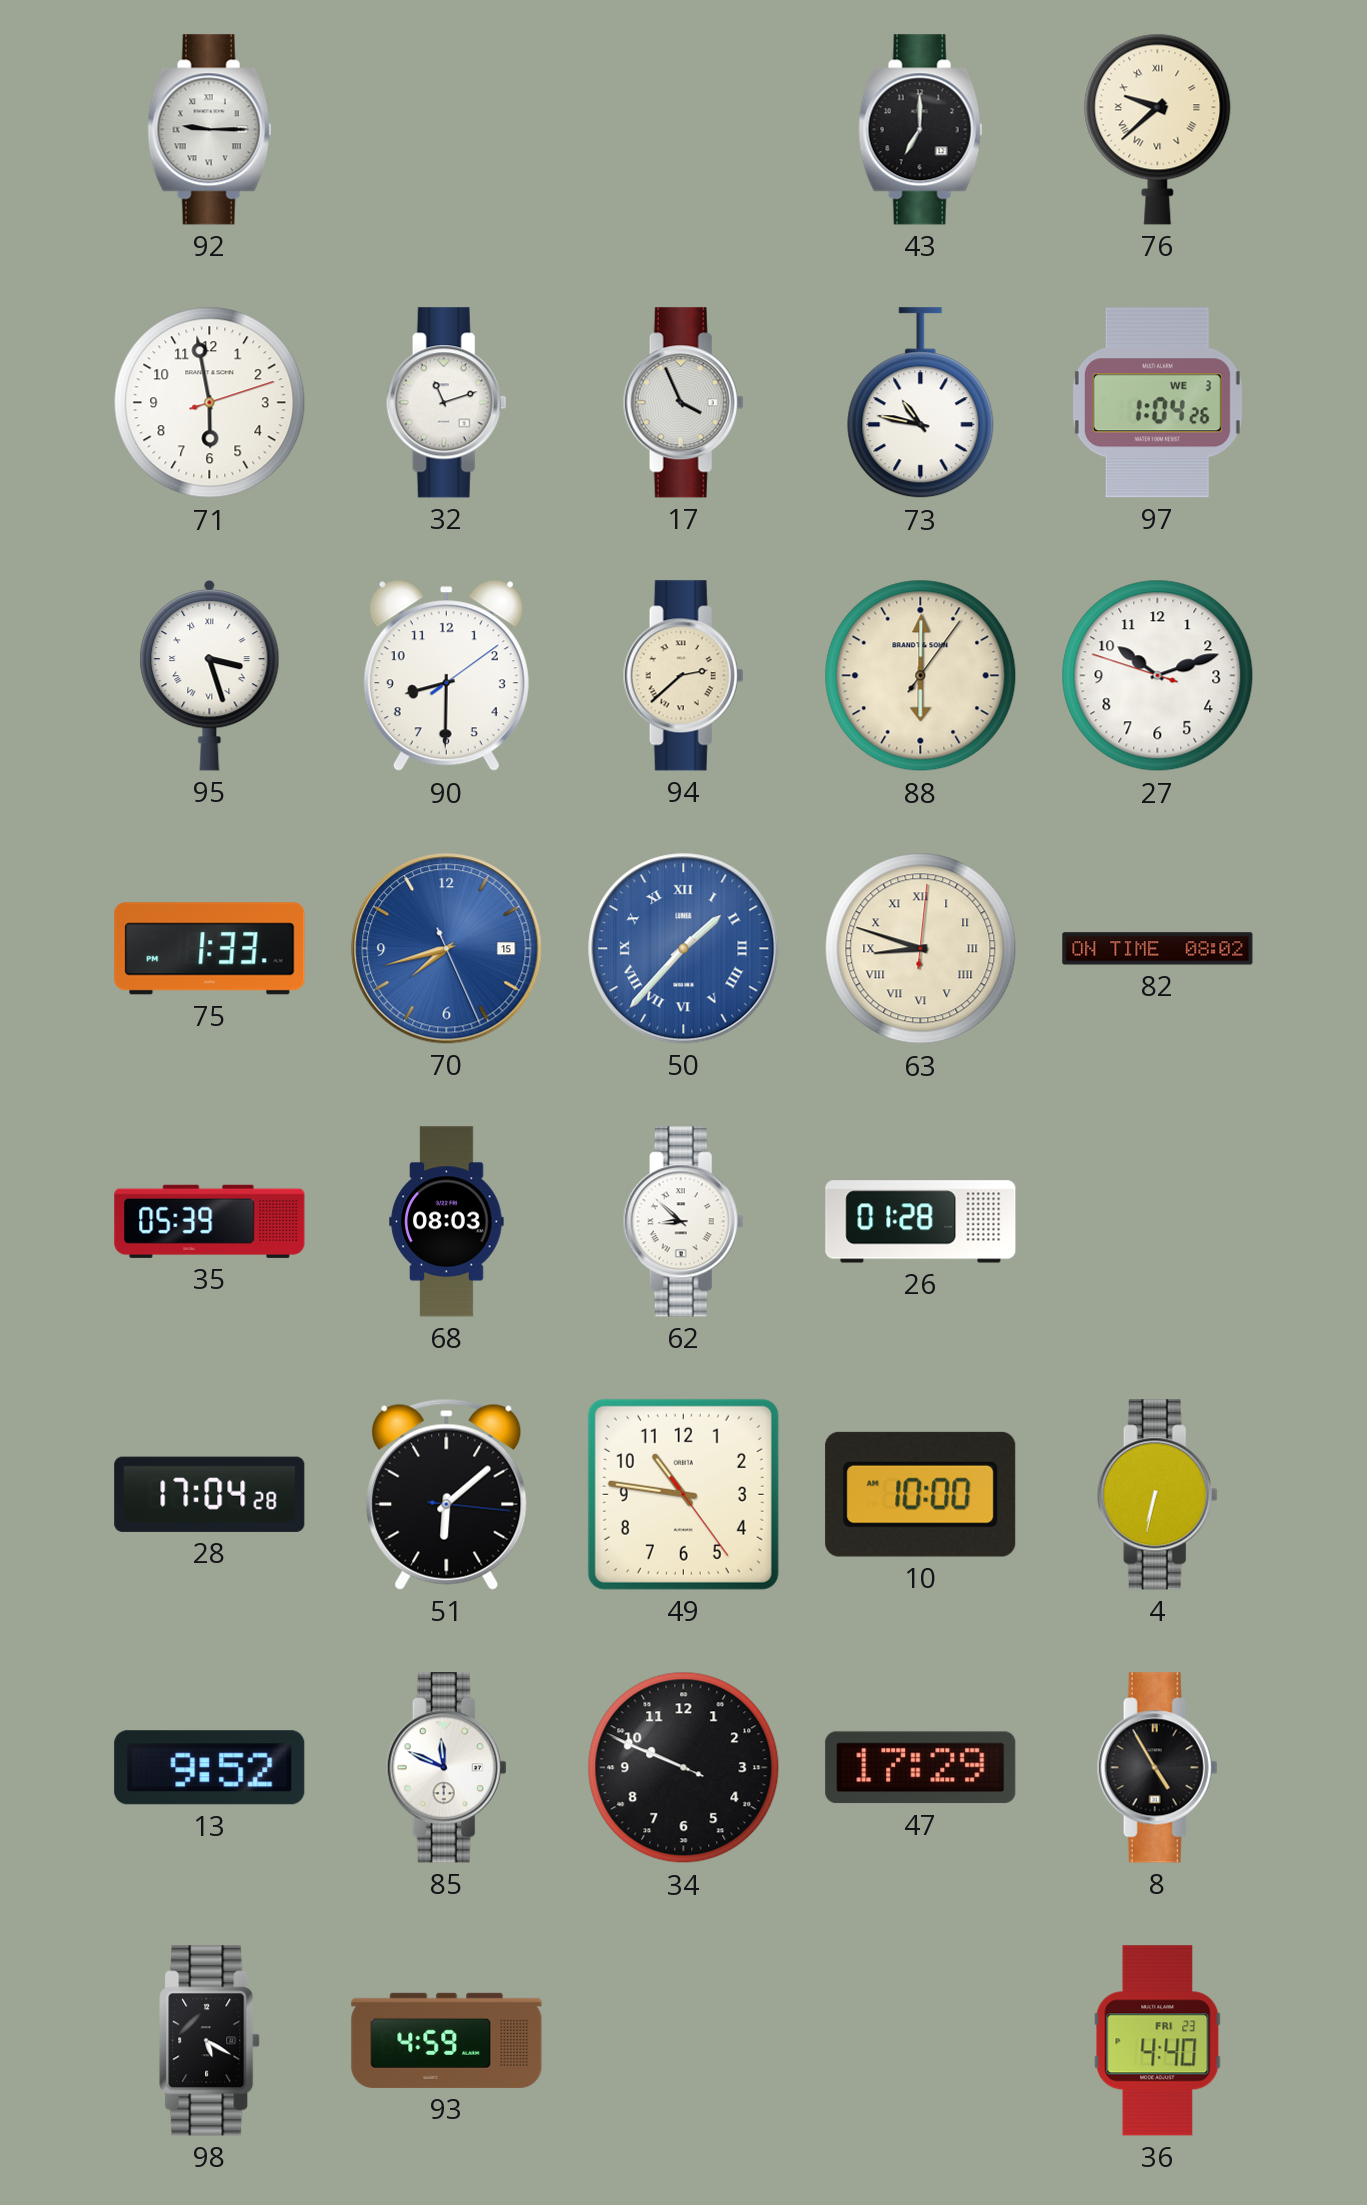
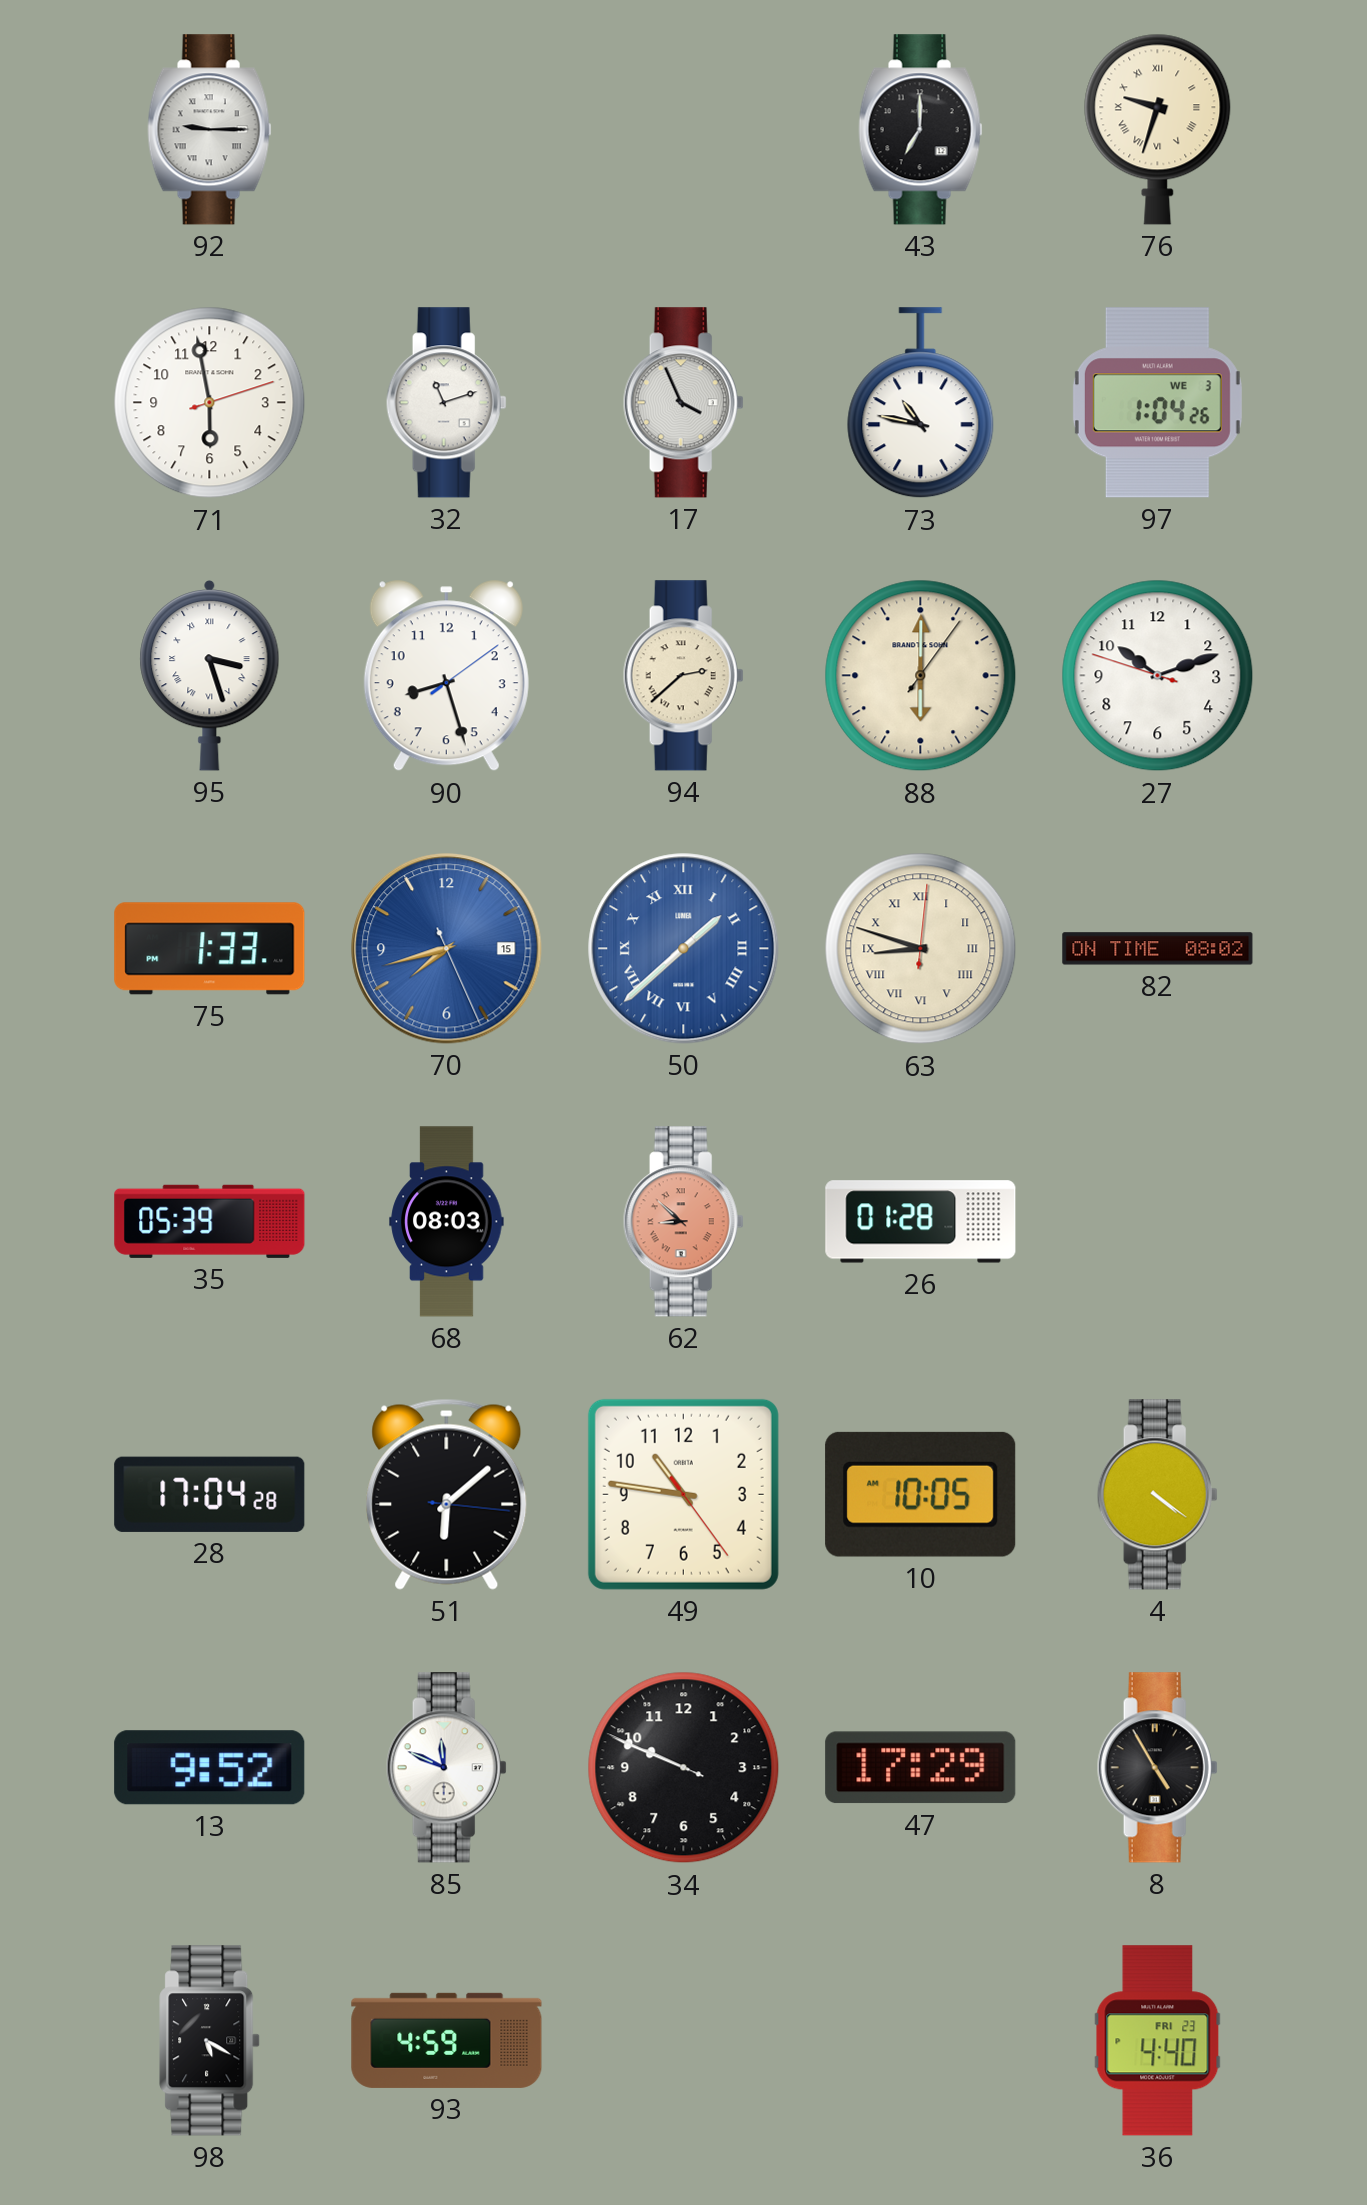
76: 9:38 -> 9:33 (1158, 129)
90: 8:30 -> 8:27 (446, 676)
50: 1:37 -> 1:38 (684, 949)
62 dial: white -> salmon (683, 1222)
10: 10:00 -> 10:05 (921, 1494)
4: 6:32 -> 4:21 (1157, 1495)
